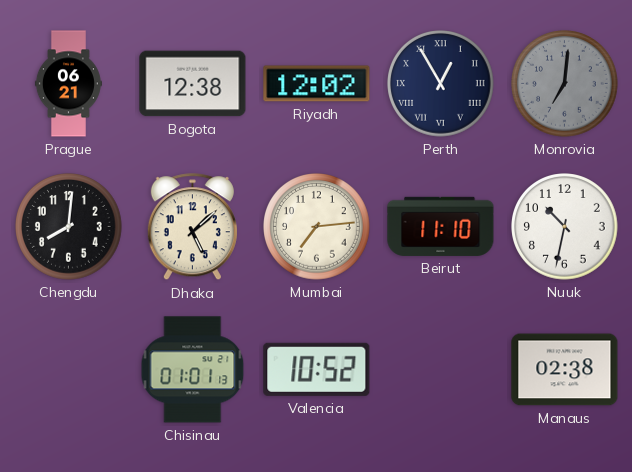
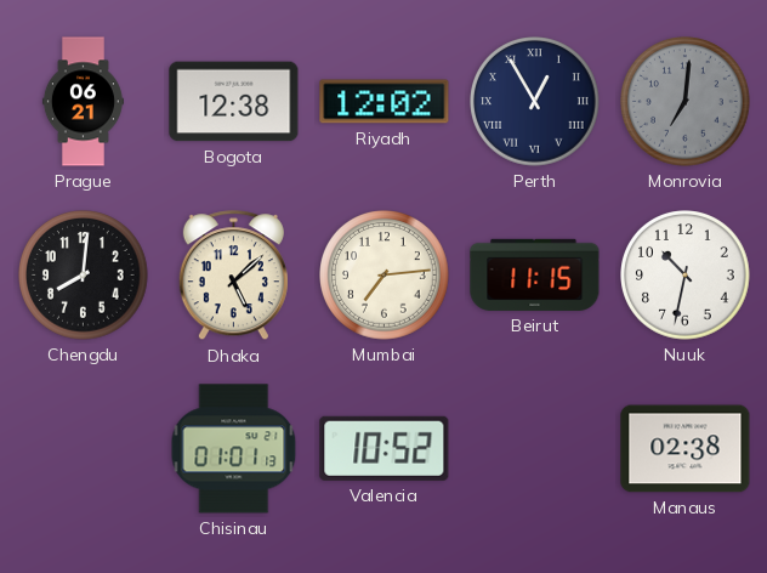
Beirut: 11:10 -> 11:15 (535, 274)
